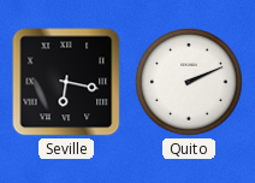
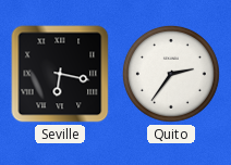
Quito: 2:11 -> 2:36 (171, 74)
